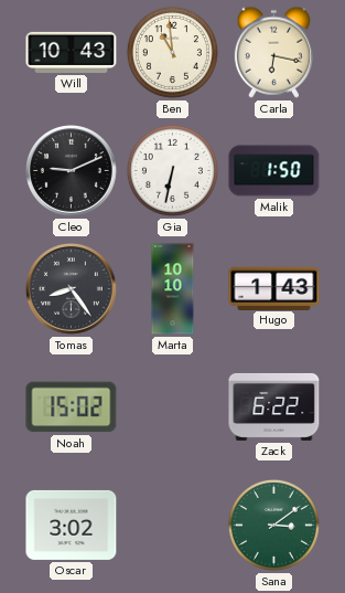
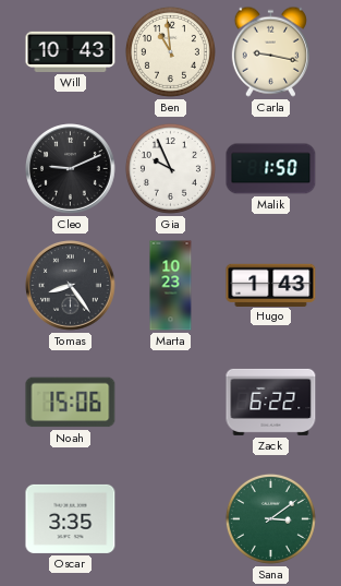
Carla: 6:17 -> 9:17 (270, 51)
Gia: 6:32 -> 9:56 (170, 168)
Marta: 10:10 -> 10:23 (171, 286)
Noah: 15:02 -> 15:06 (71, 403)
Oscar: 3:02 -> 3:35 (71, 518)
